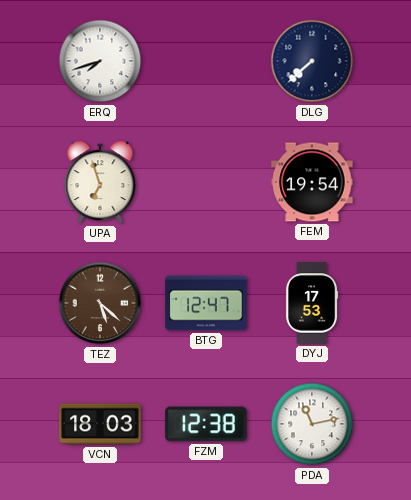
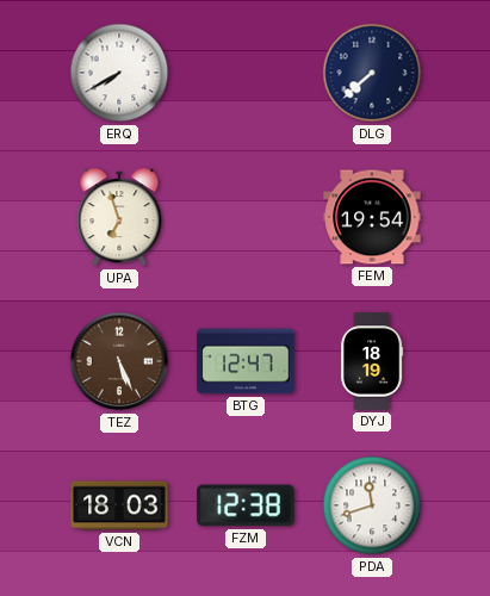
ERQ: 7:42 -> 7:40 (119, 73)
TEZ: 5:22 -> 5:26 (119, 361)
DYJ: 17:53 -> 18:19 (372, 361)
PDA: 11:13 -> 11:42 (372, 505)
